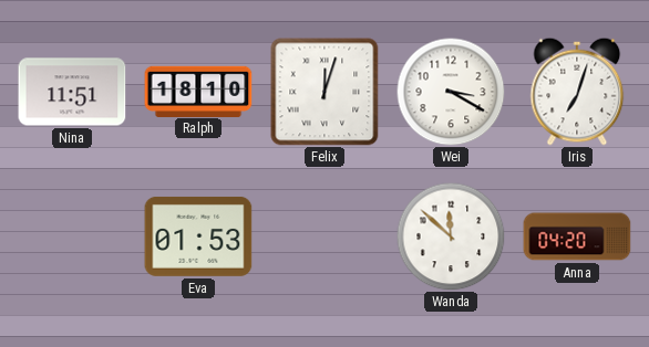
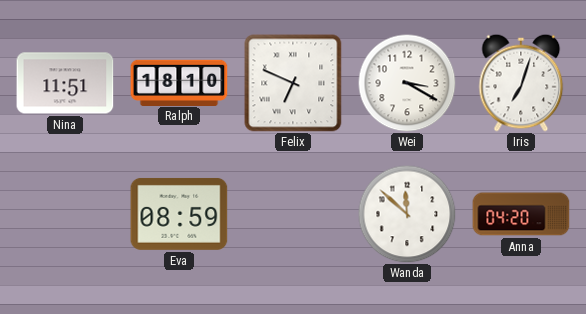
Felix: 12:03 -> 6:49 (293, 83)
Eva: 01:53 -> 08:59 (179, 214)
